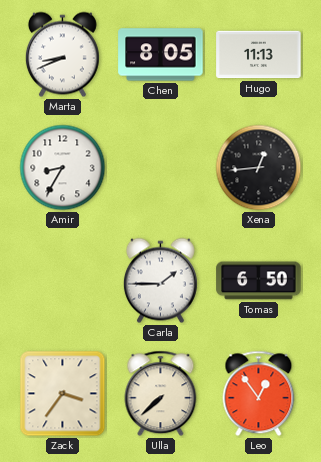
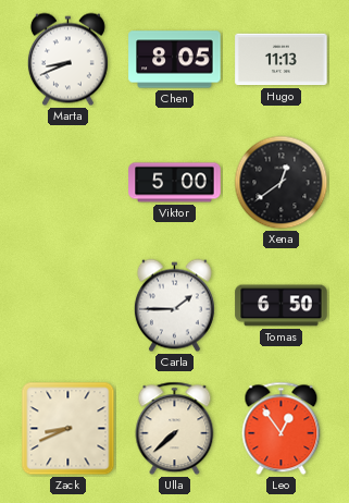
Amir: 8:35 -> none (63, 168)
Viktor: none -> 5:00 (175, 183)
Xena: 12:44 -> 12:39 (282, 183)
Zack: 3:36 -> 8:41 (68, 429)
